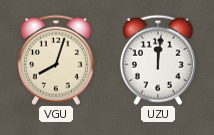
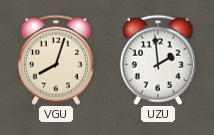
UZU: 12:01 -> 1:59 (158, 60)
